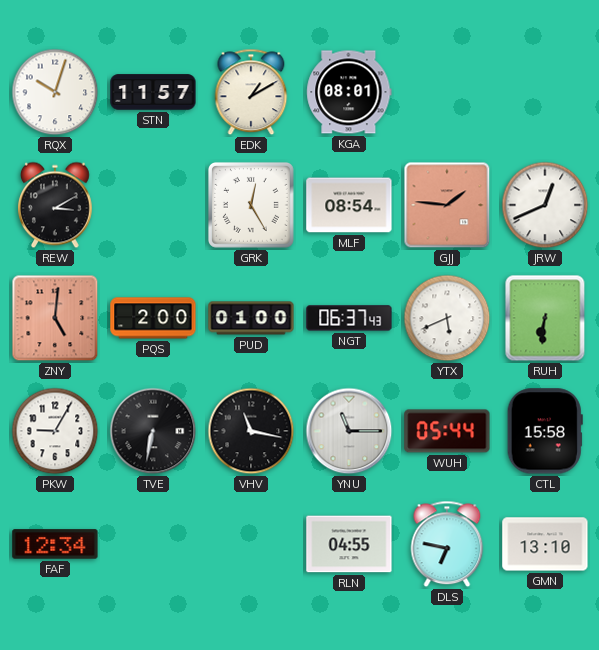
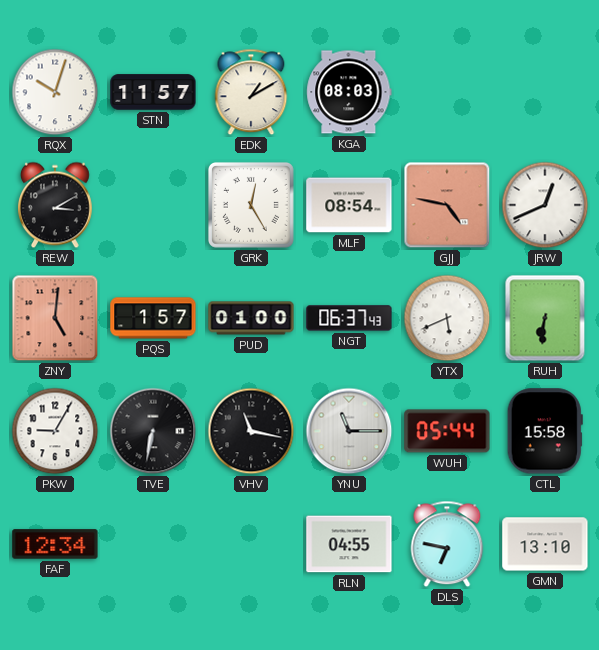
KGA: 08:01 -> 08:03 (349, 92)
GJJ: 1:46 -> 4:47 (447, 205)
PQS: 2:00 -> 1:57 (153, 318)
